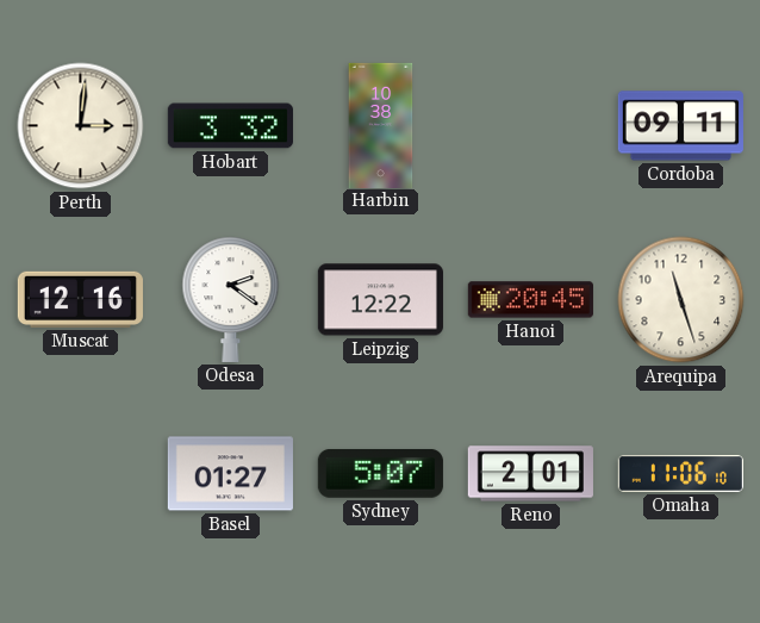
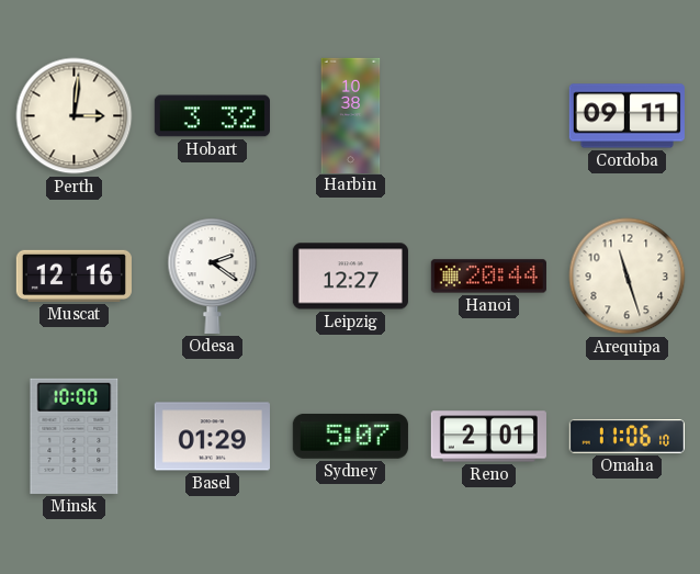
Leipzig: 12:22 -> 12:27 (350, 277)
Hanoi: 20:45 -> 20:44 (488, 277)
Minsk: none -> 10:00 (75, 436)
Basel: 01:27 -> 01:29 (212, 437)
